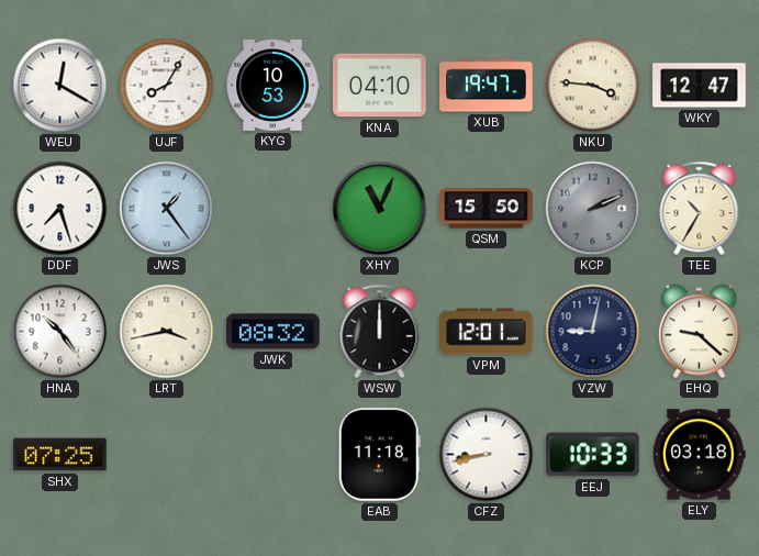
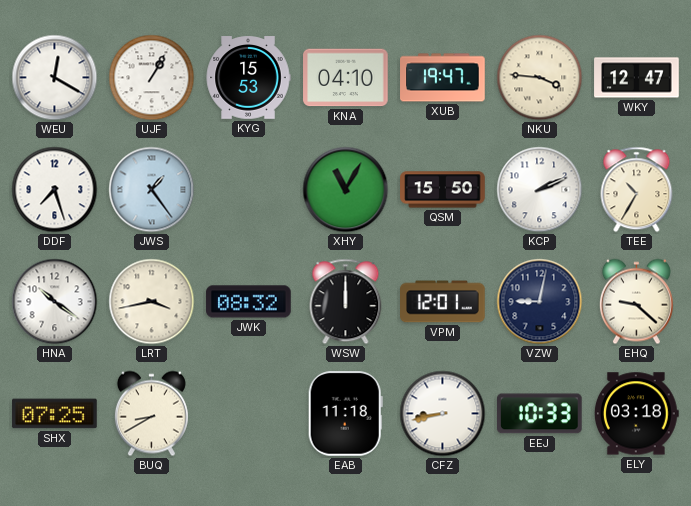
UJF: 8:05 -> 1:05 (152, 78)
KYG: 10:53 -> 15:53 (248, 78)
XHY: 11:04 -> 11:05 (346, 190)
KCP dial: grey -> white (540, 190)
HNA: 10:24 -> 10:21 (55, 302)
BUQ: none -> 8:40 (151, 414)
